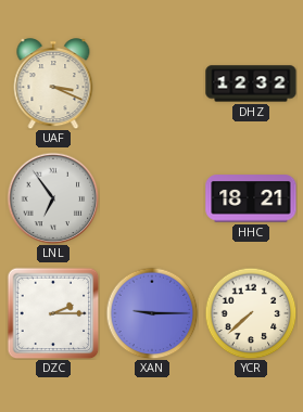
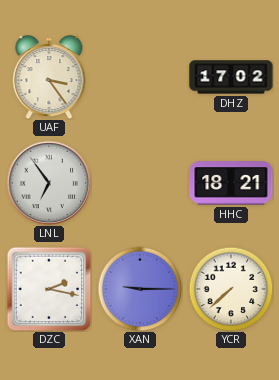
UAF: 3:19 -> 3:24 (49, 77)
DHZ: 12:32 -> 17:02 (231, 77)
DZC: 2:15 -> 2:17 (49, 289)
